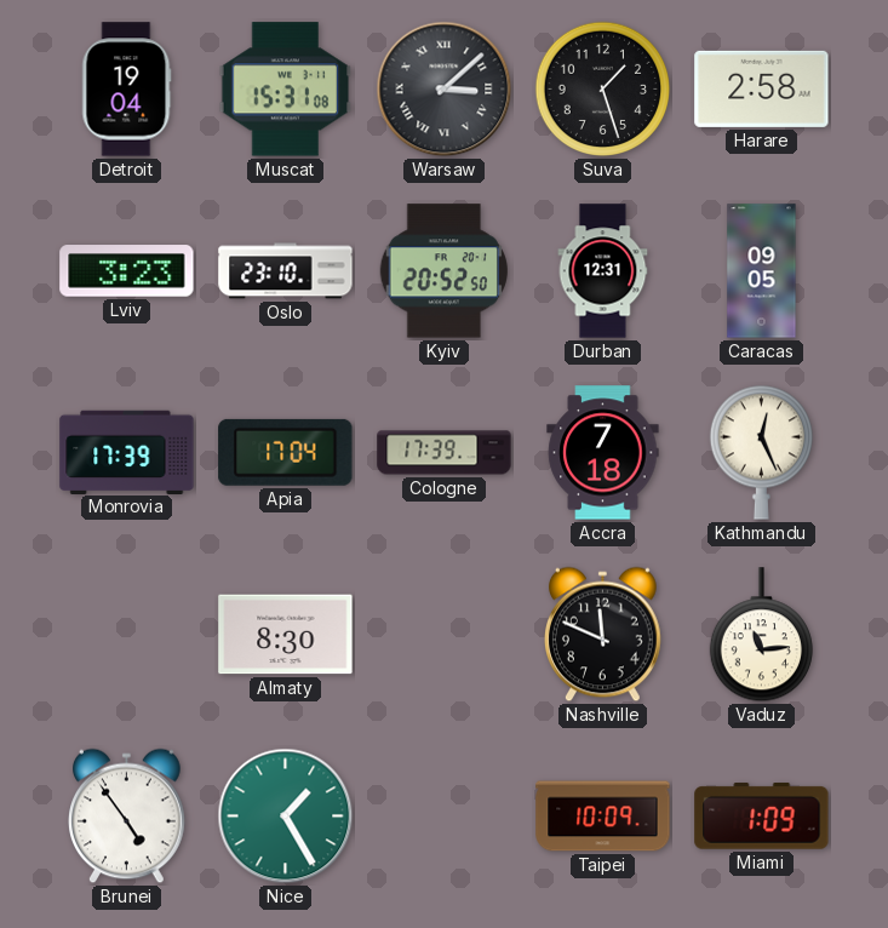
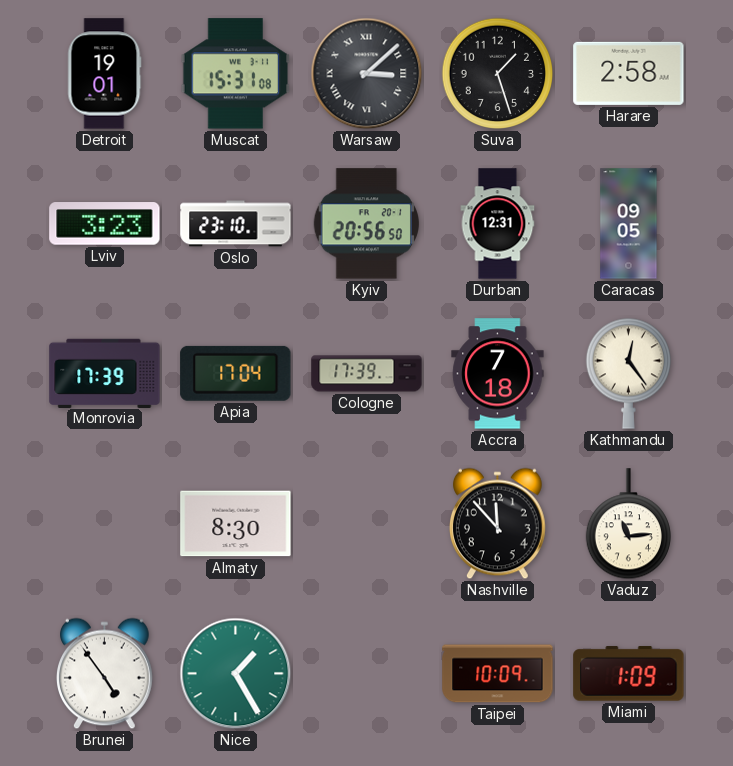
Detroit: 19:04 -> 19:01 (105, 74)
Kyiv: 20:52 -> 20:56 (366, 224)
Kathmandu: 12:26 -> 12:24 (628, 373)
Nashville: 11:49 -> 11:53 (498, 524)
